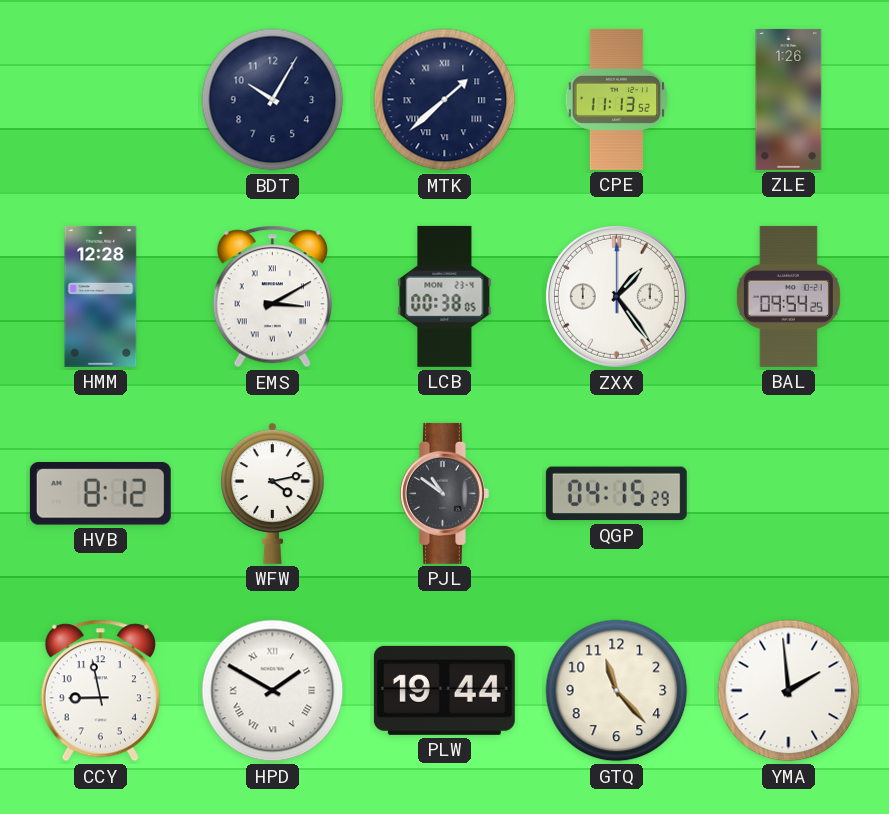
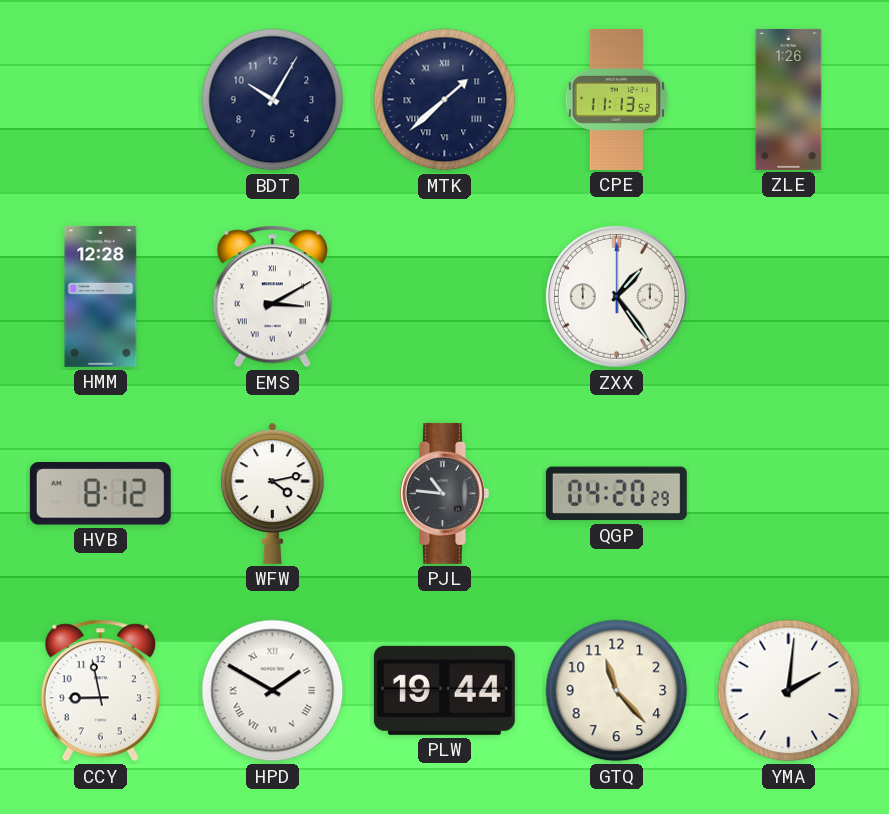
LCB: 00:38 -> none (445, 296)
BAL: 09:54 -> none (788, 296)
PJL: 10:51 -> 10:46 (444, 493)
QGP: 04:15 -> 04:20 (616, 494)
YMA: 1:59 -> 2:01 (789, 691)
